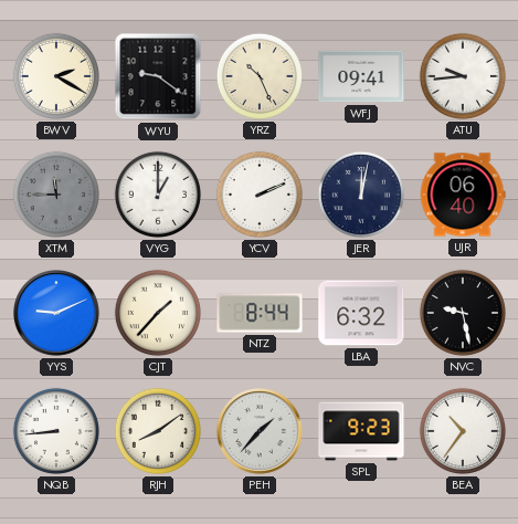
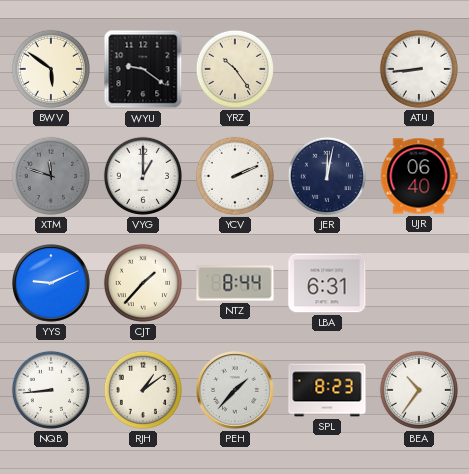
BWV: 2:20 -> 5:51 (51, 69)
YRZ: 10:26 -> 10:24 (235, 69)
WFJ: 09:41 -> none (361, 76)
ATU: 9:44 -> 8:44 (419, 69)
XTM: 11:45 -> 11:48 (51, 176)
LBA: 6:32 -> 6:31 (327, 283)
NVC: 9:28 -> none (463, 313)
RJH: 8:09 -> 1:09 (143, 390)
SPL: 9:23 -> 8:23 (327, 390)
